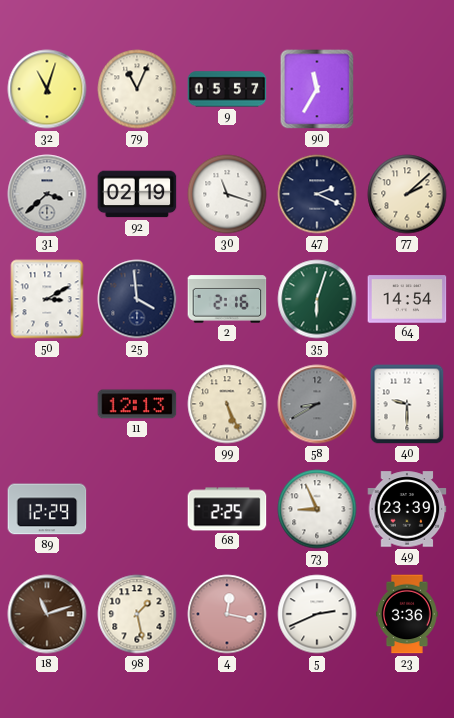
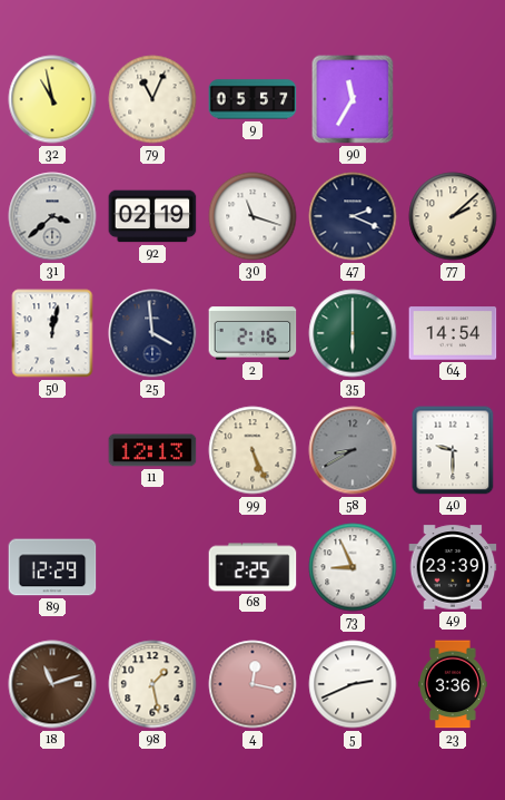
32: 11:03 -> 10:58 (52, 99)
50: 3:10 -> 12:02 (52, 333)
35: 6:03 -> 6:00 (353, 333)
